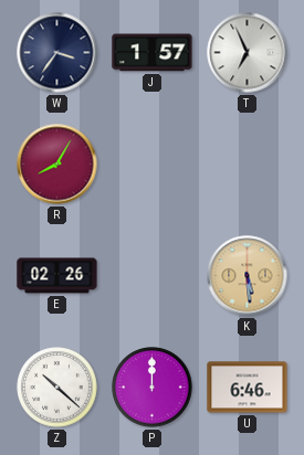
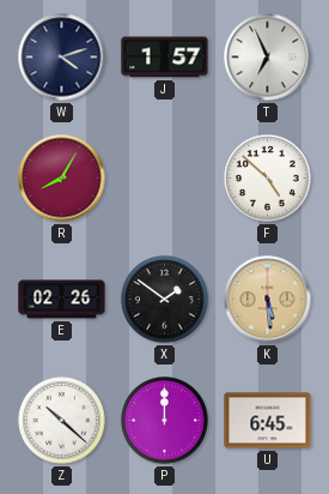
W: 3:36 -> 4:12 (62, 58)
F: none -> 4:52 (268, 179)
X: none -> 1:51 (165, 300)
U: 6:46 -> 6:45 (268, 421)
